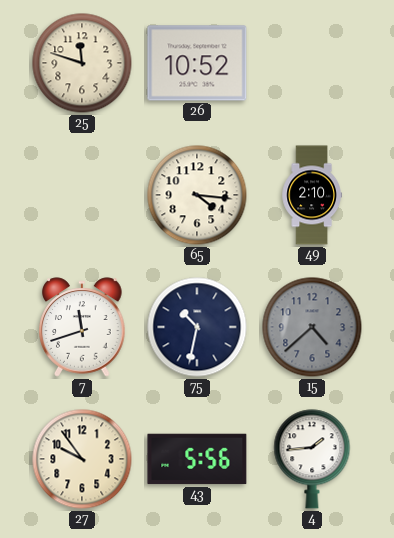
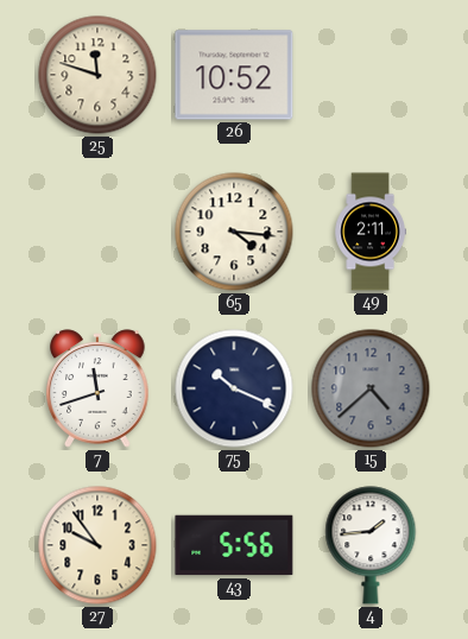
49: 2:10 -> 2:11 (371, 232)
75: 10:32 -> 10:19 (234, 388)
